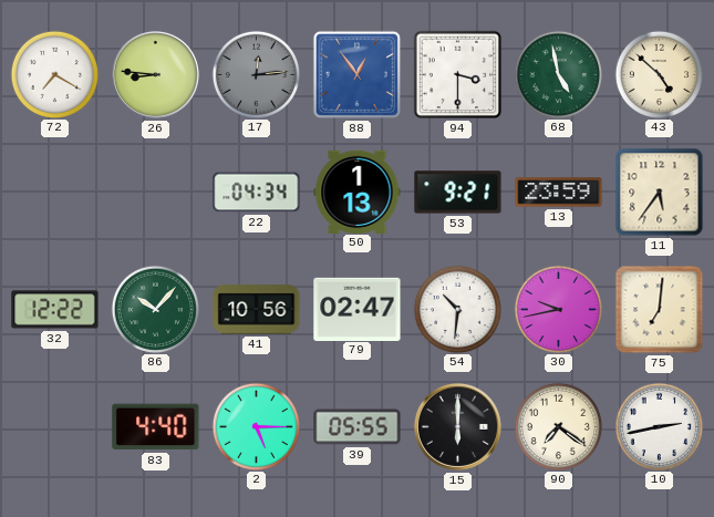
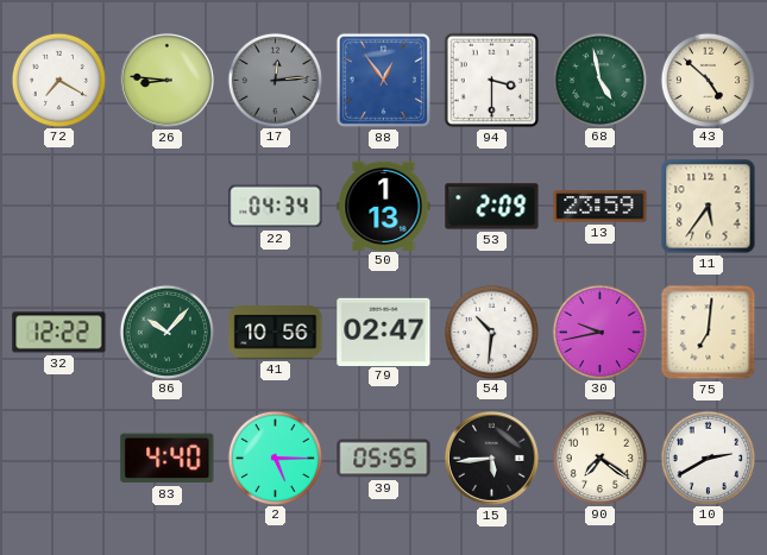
53: 9:21 -> 2:09 (492, 207)
15: 6:00 -> 5:44 (491, 458)
10: 2:43 -> 2:40 (708, 458)
